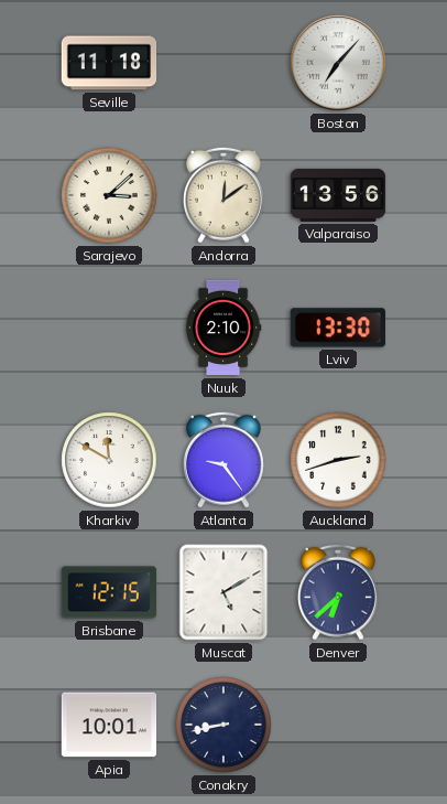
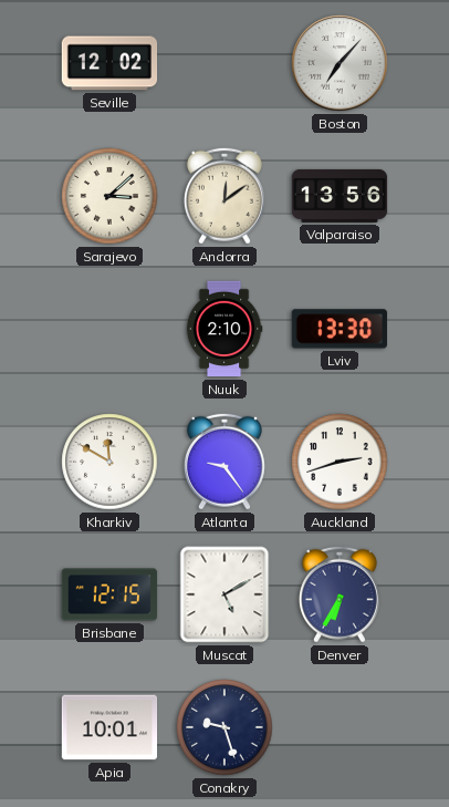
Seville: 11:18 -> 12:02 (109, 63)
Denver: 6:38 -> 6:35 (340, 594)
Conakry: 8:43 -> 9:27 (224, 727)
